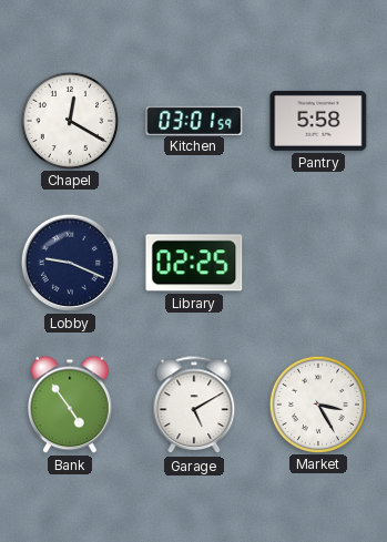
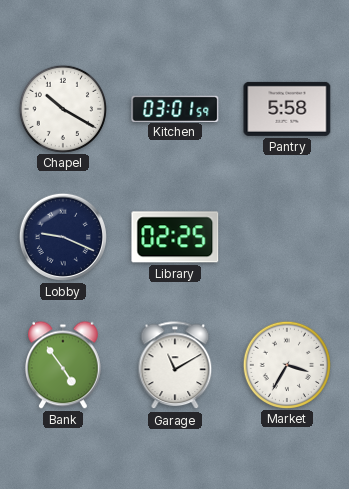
Chapel: 12:20 -> 10:20 (62, 108)
Garage: 5:10 -> 11:10 (175, 366)
Market: 3:25 -> 3:35 (286, 364)
